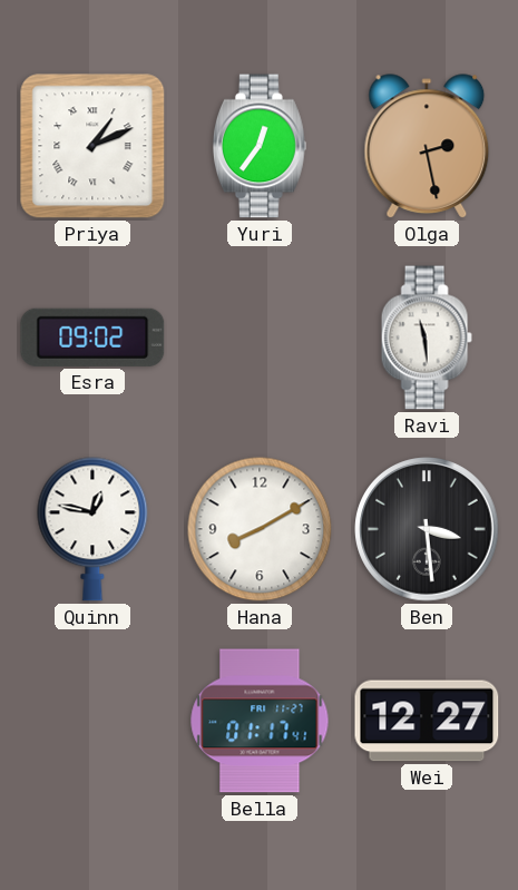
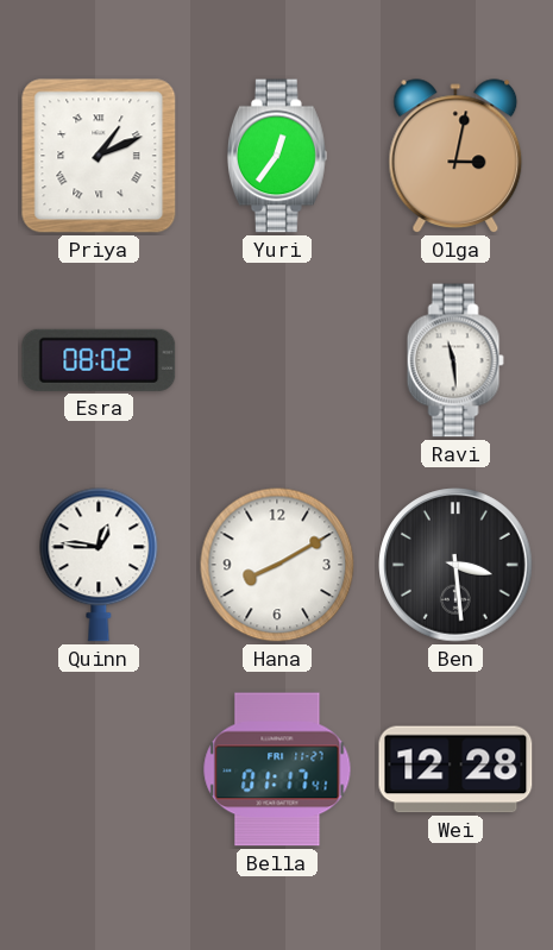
Olga: 2:28 -> 3:02 (455, 157)
Esra: 09:02 -> 08:02 (99, 360)
Quinn: 12:47 -> 12:46 (99, 565)
Wei: 12:27 -> 12:28 (455, 769)
